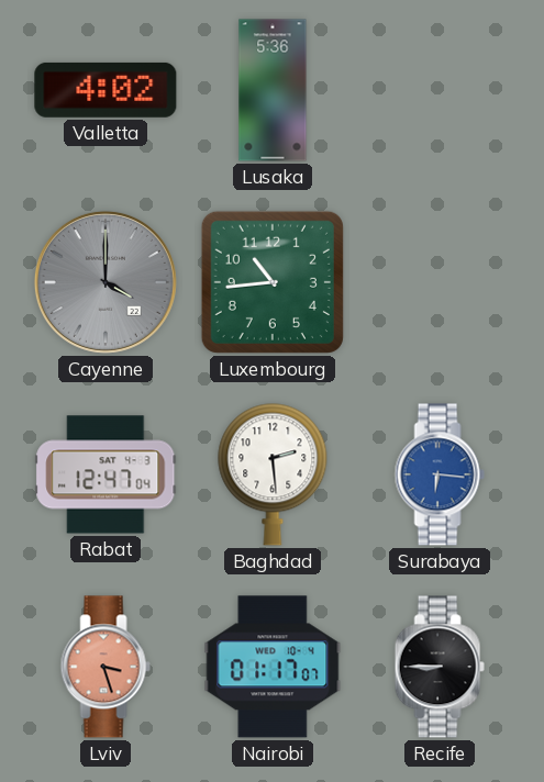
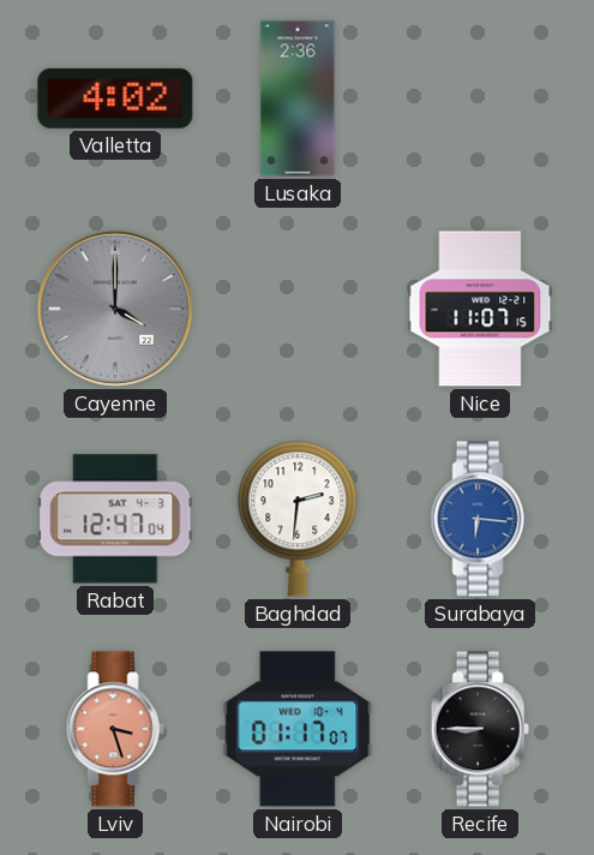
Lusaka: 5:36 -> 2:36 (298, 98)
Luxembourg: 10:44 -> none (273, 282)
Nice: none -> 11:07 (480, 309)
Baghdad: 2:29 -> 2:31 (298, 519)
